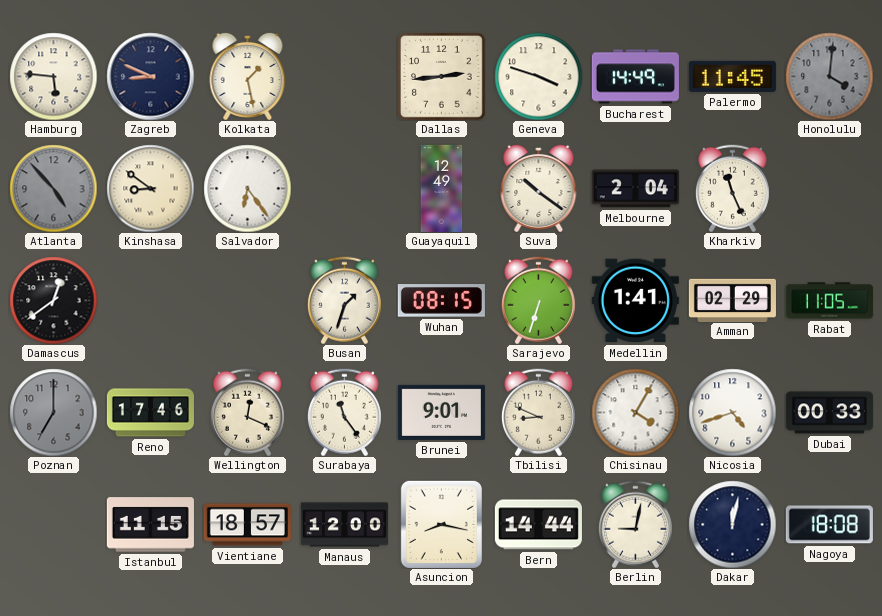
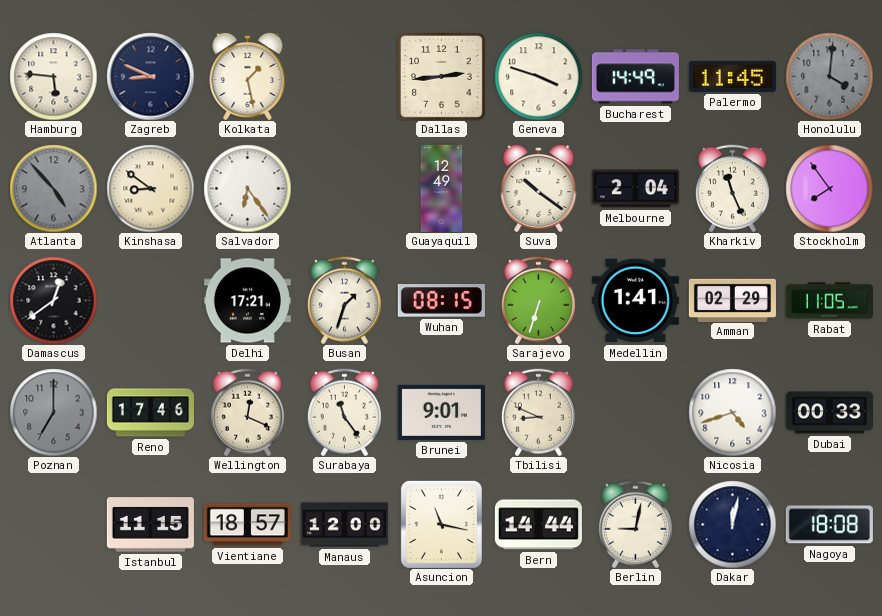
Stockholm: none -> 7:54 (829, 188)
Delhi: none -> 17:21 (247, 301)
Chisinau: 4:05 -> none (635, 412)
Asuncion: 8:17 -> 11:17 (441, 524)
